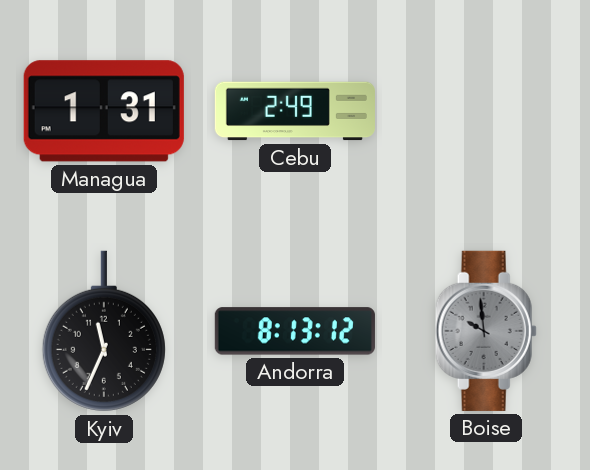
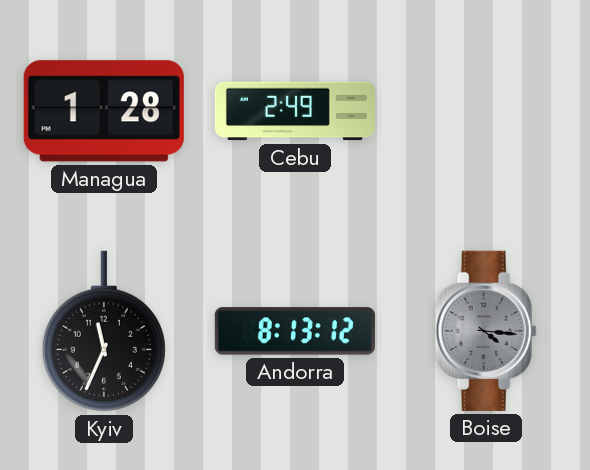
Managua: 1:31 -> 1:28 (104, 111)
Boise: 9:59 -> 4:16 (486, 331)
